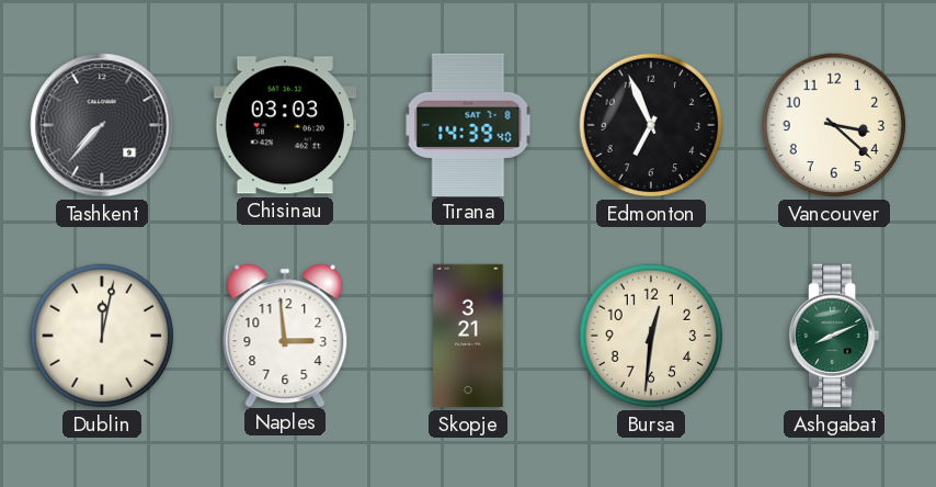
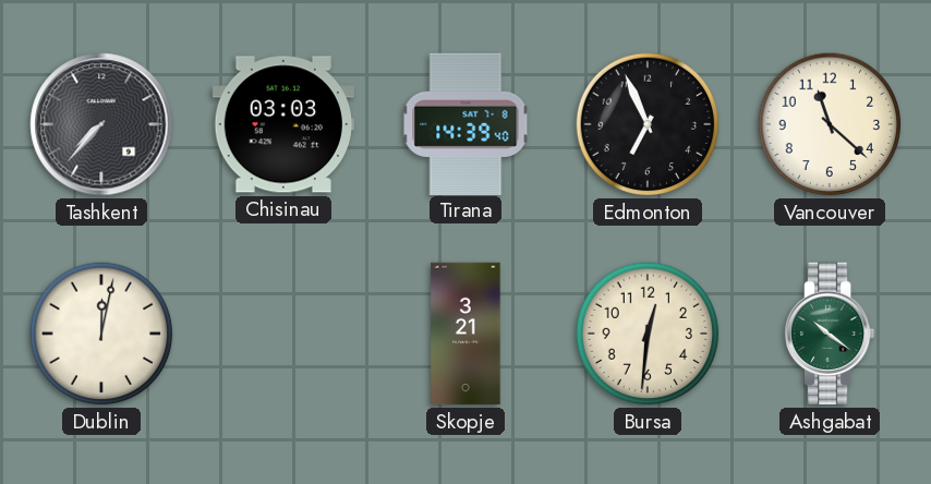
Vancouver: 3:22 -> 11:22 (830, 124)
Naples: 2:59 -> none (285, 335)
Ashgabat: 8:11 -> 10:21 (831, 334)
